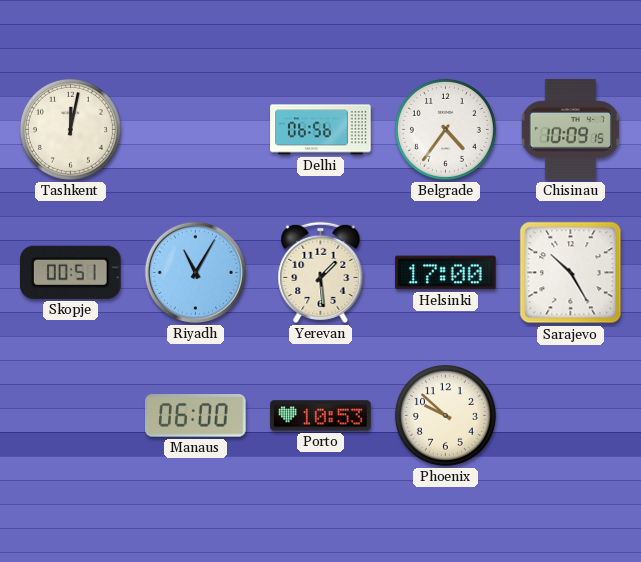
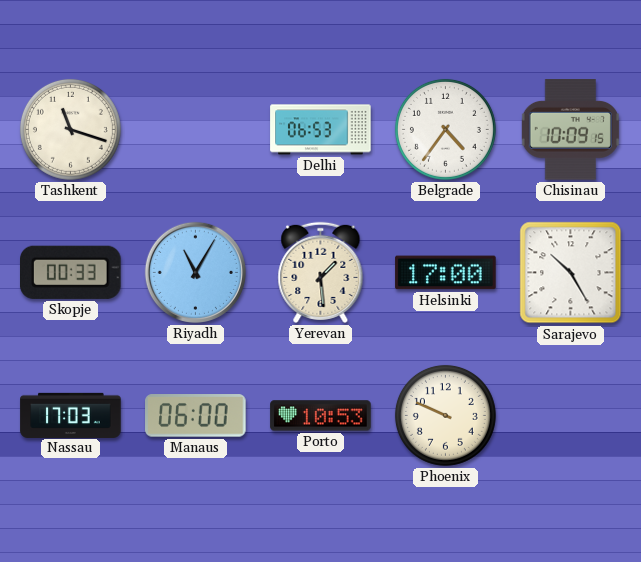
Tashkent: 12:02 -> 11:18 (70, 129)
Delhi: 06:56 -> 06:53 (321, 130)
Skopje: 00:51 -> 00:33 (71, 272)
Nassau: none -> 17:03 (71, 415)
Phoenix: 9:52 -> 9:49 (445, 415)
